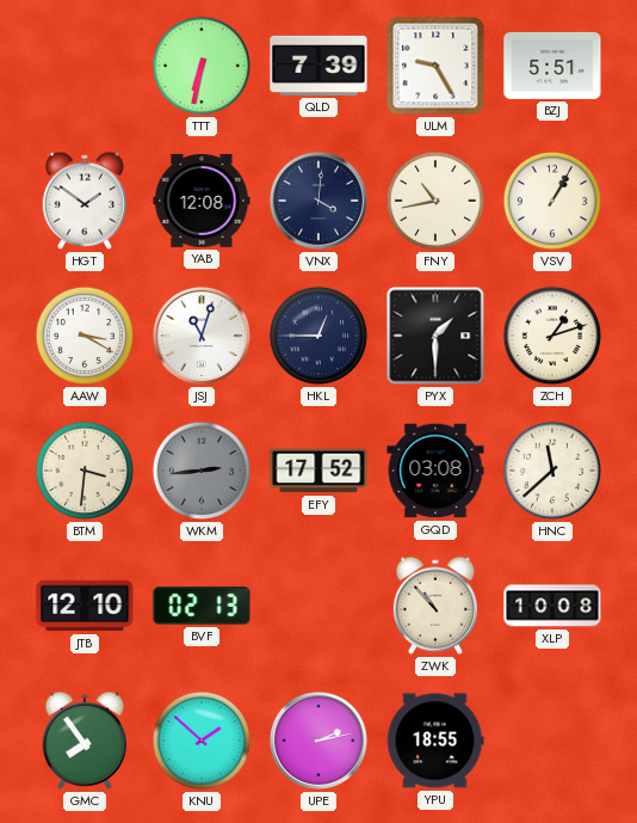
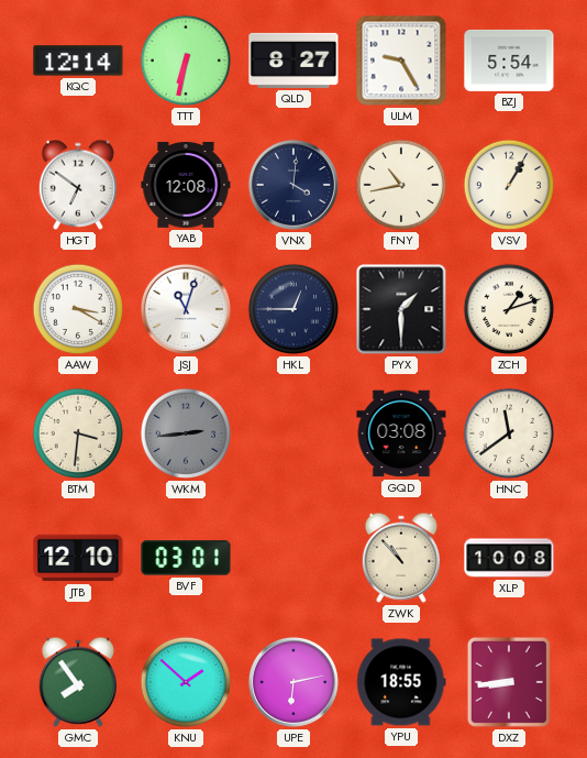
KQC: none -> 12:14 (78, 61)
QLD: 7:39 -> 8:27 (293, 61)
BZJ: 5:51 -> 5:54 (509, 61)
HGT: 1:51 -> 6:51 (77, 185)
EFY: 17:52 -> none (318, 471)
HNC: 11:38 -> 11:39 (509, 433)
BVF: 02:13 -> 03:01 (186, 558)
UPE: 2:13 -> 6:13 (293, 682)
DXZ: none -> 8:44 (509, 682)
